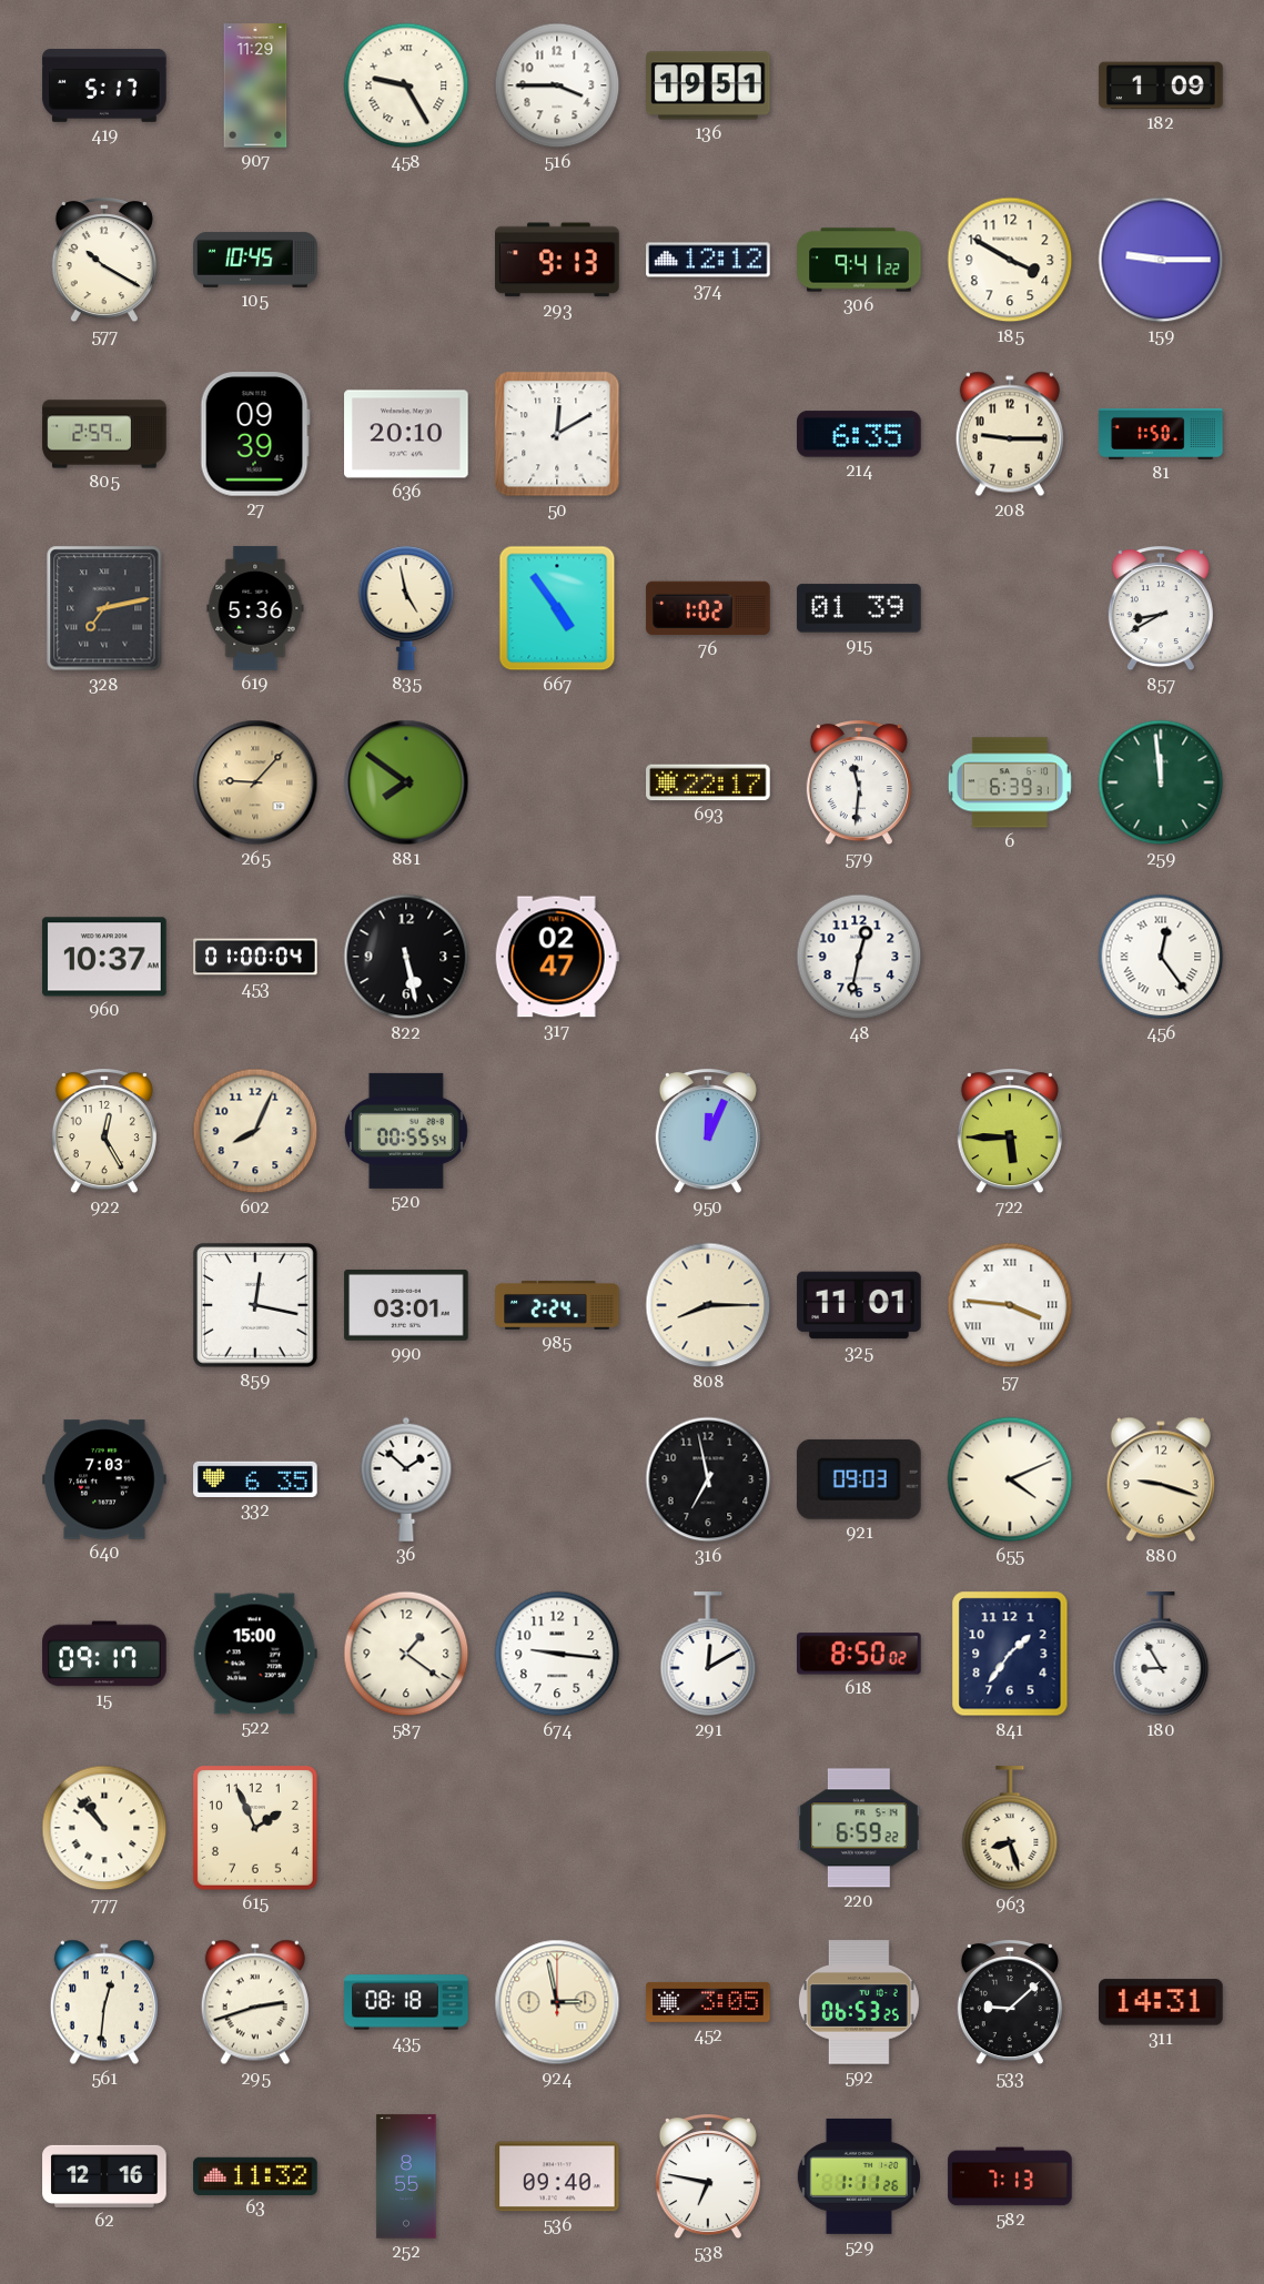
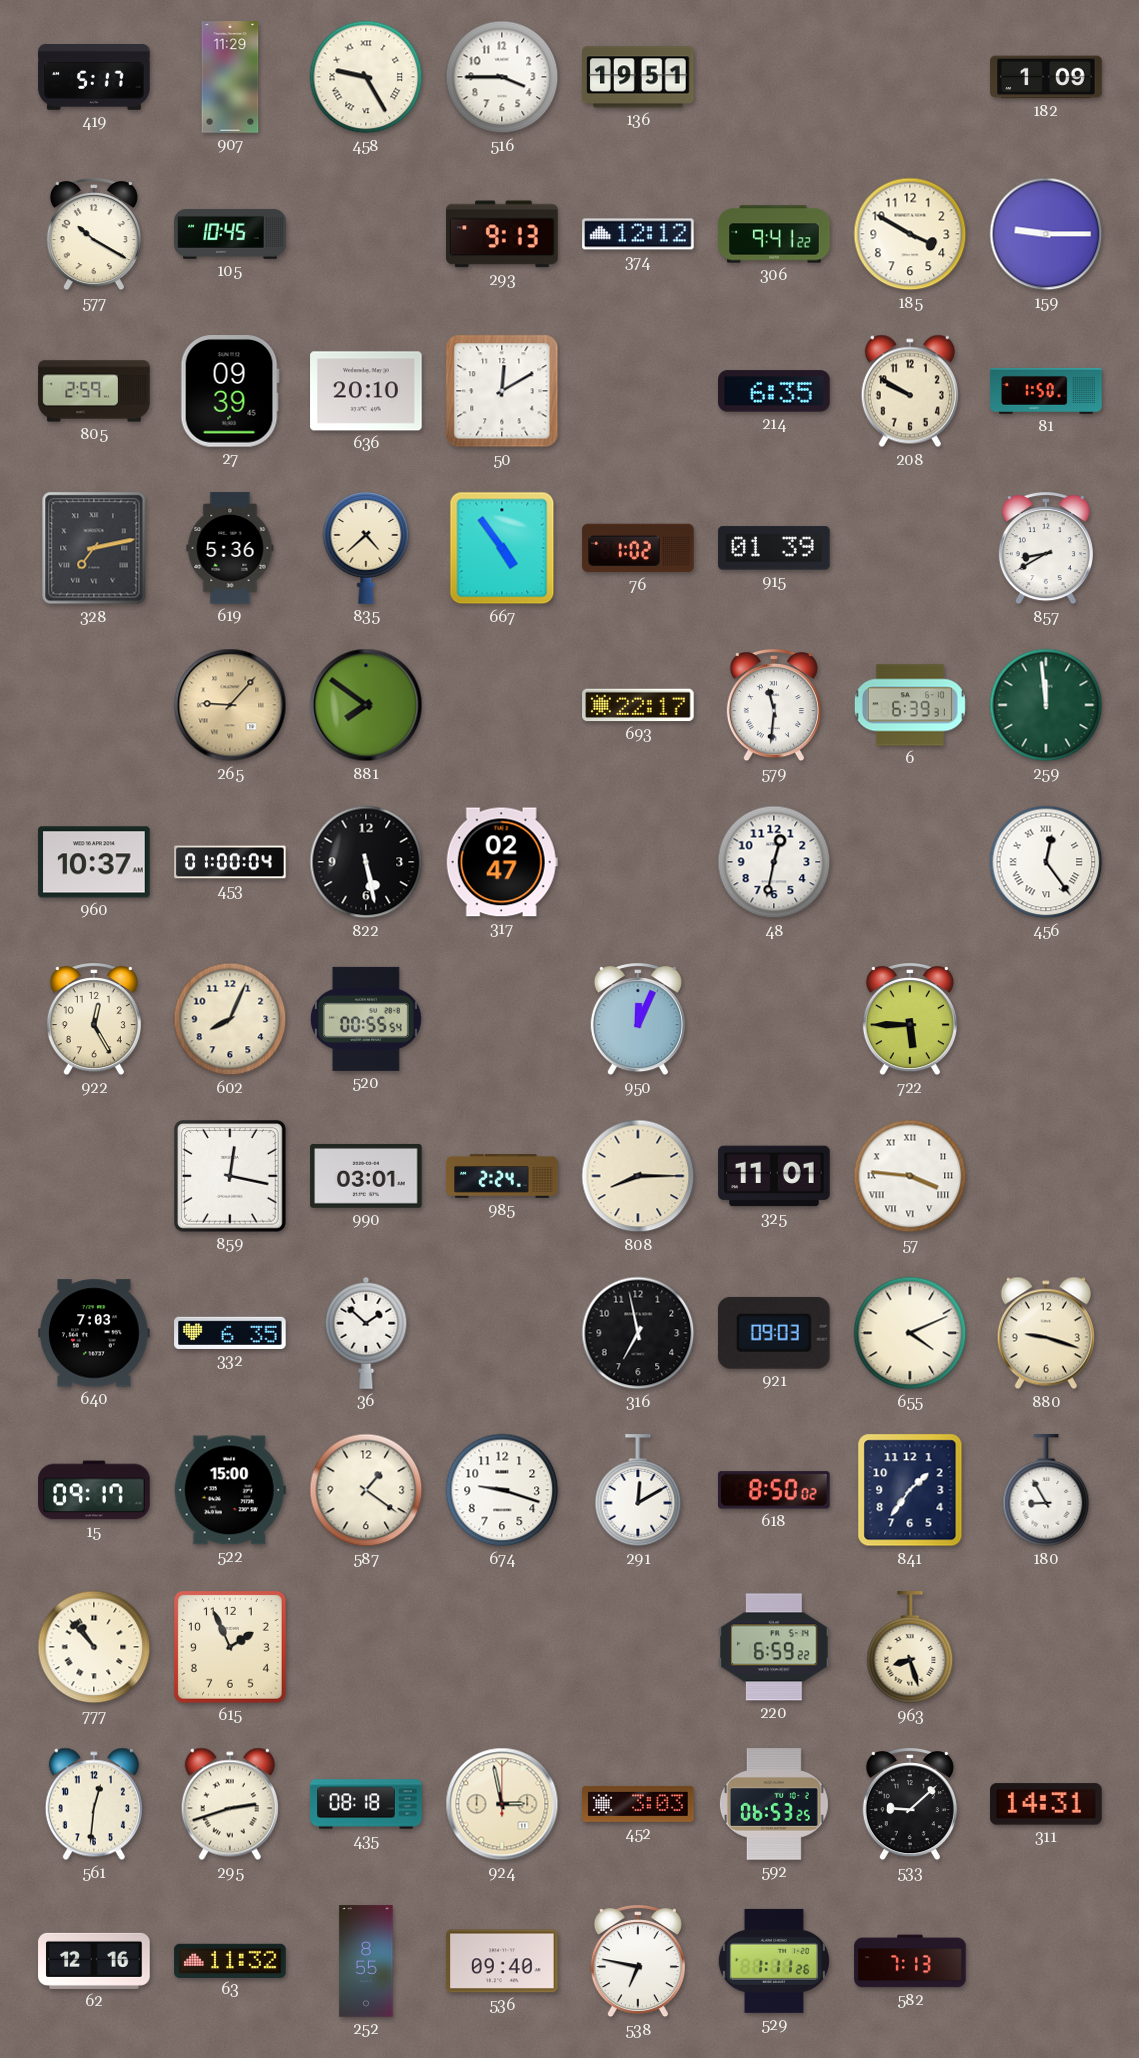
208: 9:15 -> 9:50 (910, 391)
835: 4:58 -> 4:38 (366, 548)
674: 9:16 -> 9:18 (502, 1490)
452: 3:05 -> 3:03 (638, 1804)
